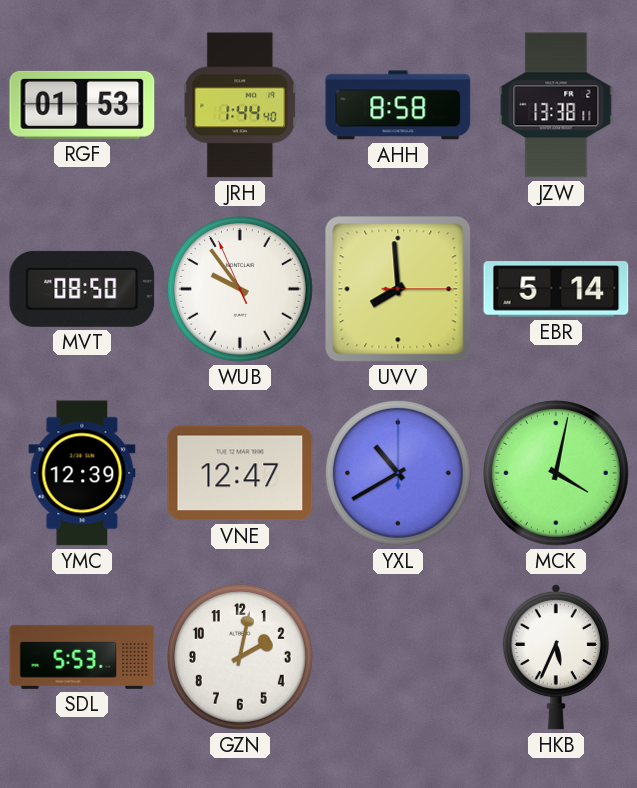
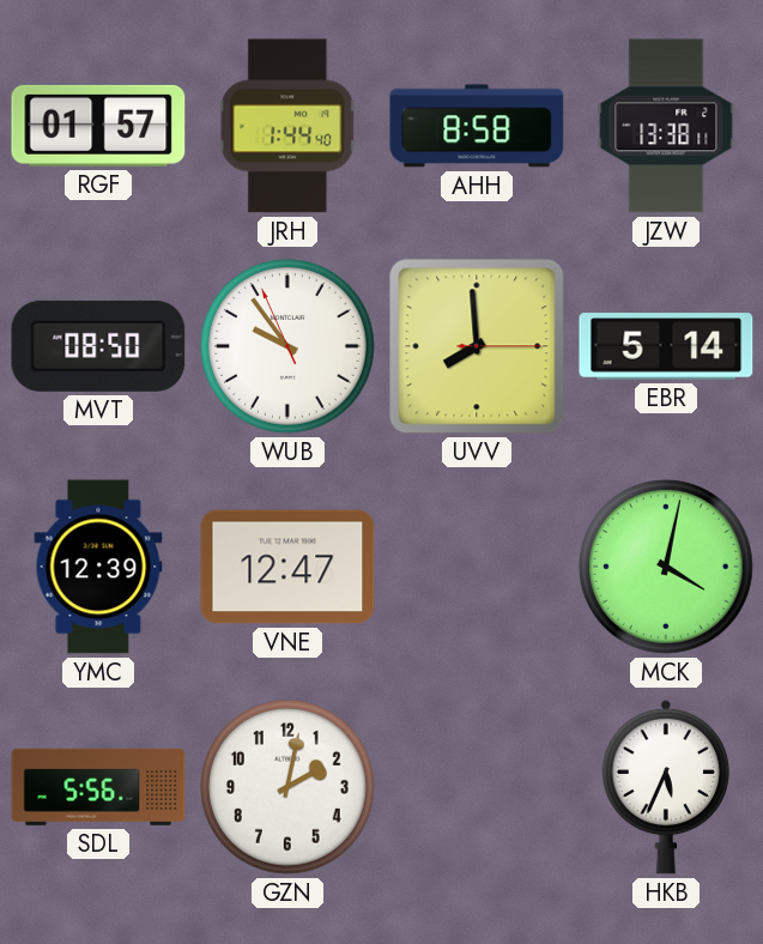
RGF: 01:53 -> 01:57 (98, 126)
YXL: 10:40 -> none (399, 474)
SDL: 5:53 -> 5:56 (98, 787)
